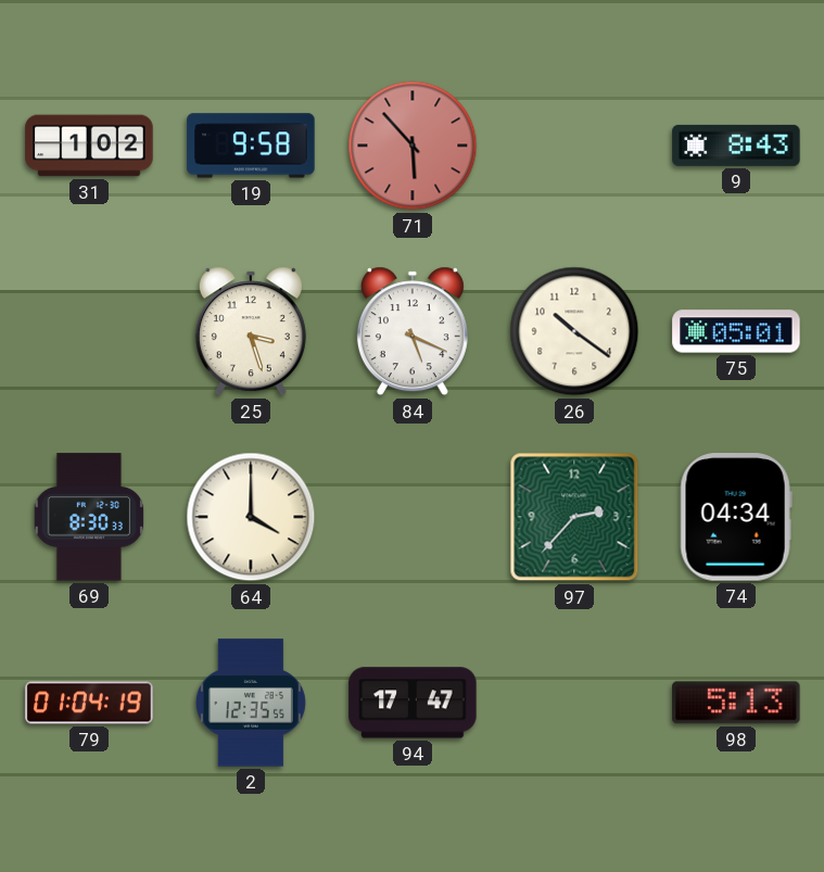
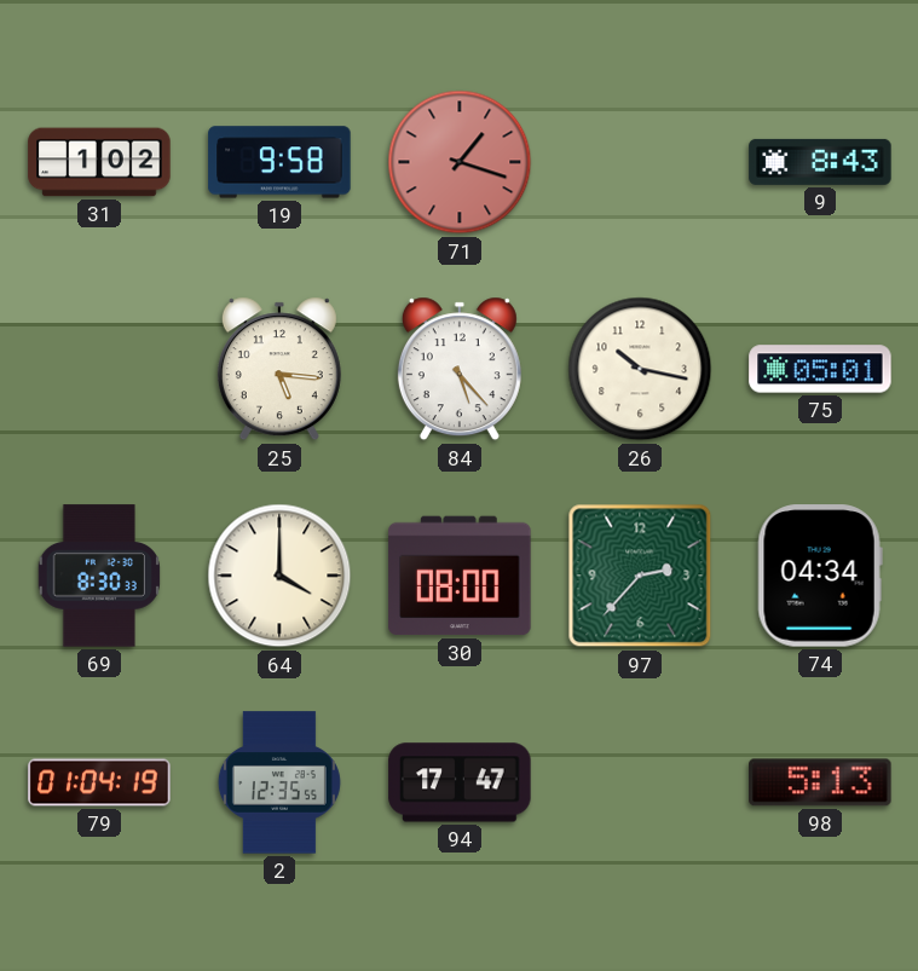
71: 5:53 -> 1:18 (460, 162)
25: 3:27 -> 5:16 (279, 369)
84: 5:19 -> 5:23 (460, 369)
26: 10:21 -> 10:17 (640, 369)
30: none -> 08:00 (460, 576)
